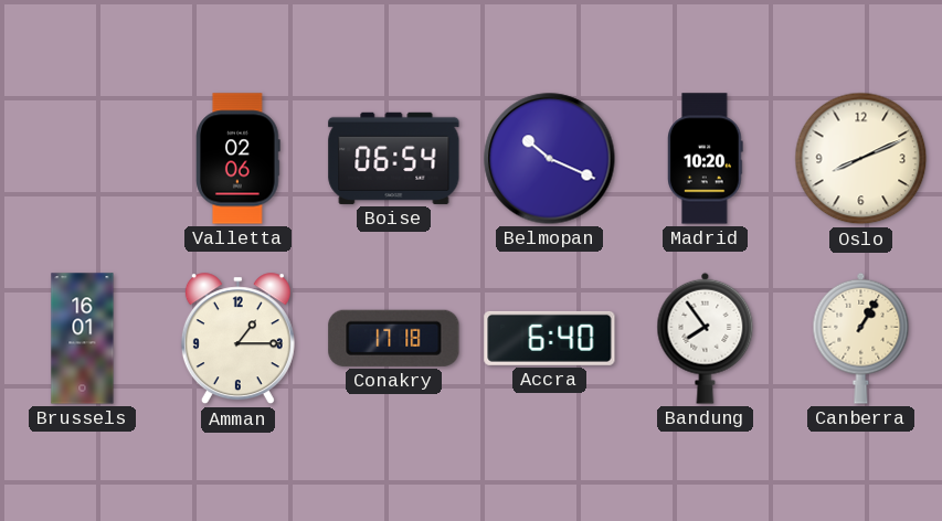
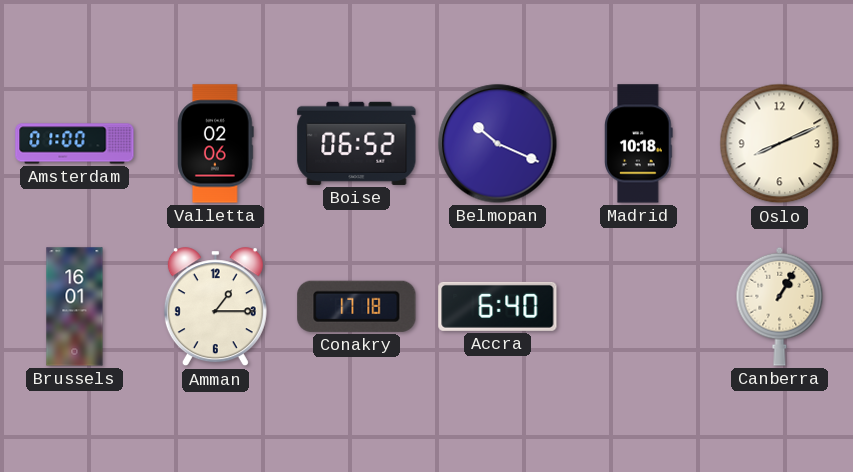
Amsterdam: none -> 01:00 (75, 144)
Boise: 06:54 -> 06:52 (357, 143)
Madrid: 10:20 -> 10:18 (639, 144)
Bandung: 7:54 -> none (706, 338)
